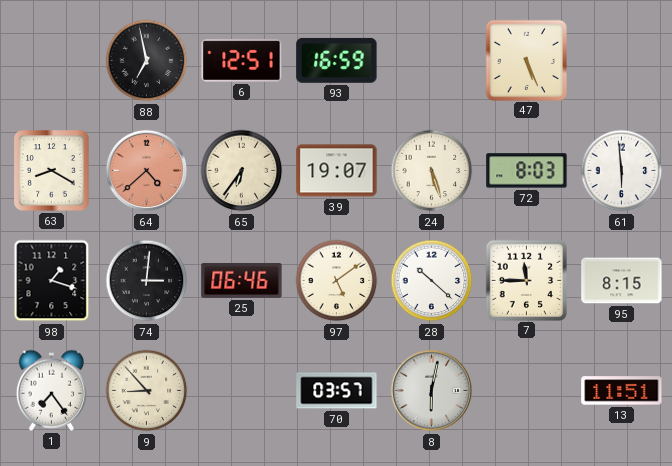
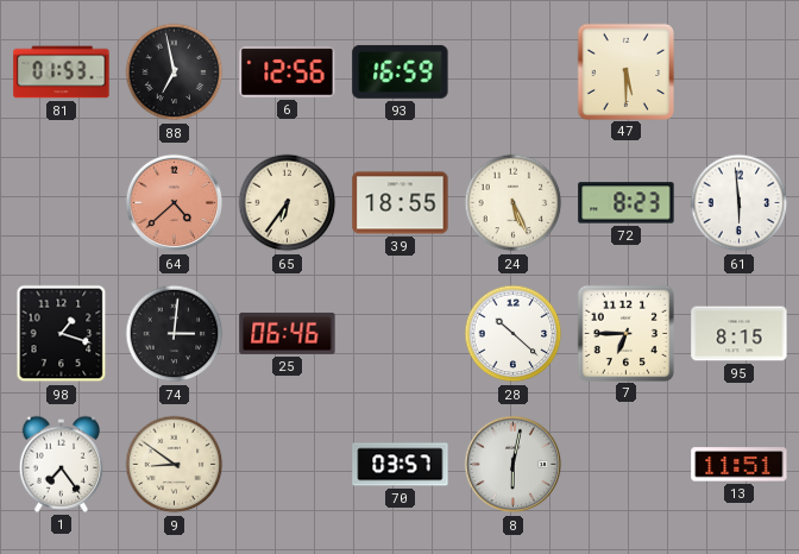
81: none -> 01:53 (62, 73)
6: 12:51 -> 12:56 (288, 71)
47: 5:26 -> 5:30 (625, 71)
63: 8:20 -> none (52, 171)
39: 19:07 -> 18:55 (401, 203)
24: 5:27 -> 5:26 (514, 203)
72: 8:03 -> 8:23 (627, 203)
97: 5:09 -> none (337, 281)
7: 11:45 -> 6:45 (625, 333)
9: 8:53 -> 8:51 (175, 465)
